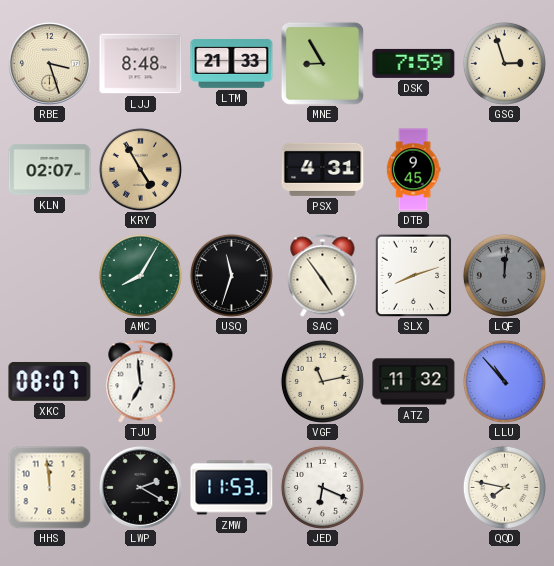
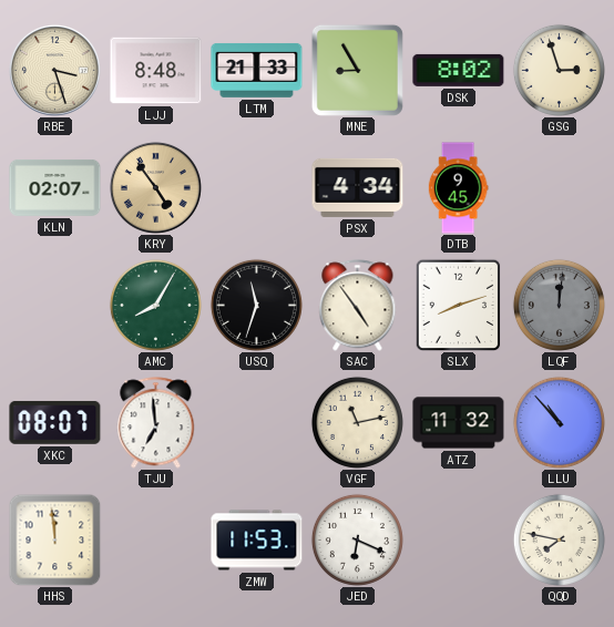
DSK: 7:59 -> 8:02 (459, 70)
KRY: 4:55 -> 4:54 (155, 187)
PSX: 4:31 -> 4:34 (358, 187)
LWP: 2:20 -> none (140, 487)
